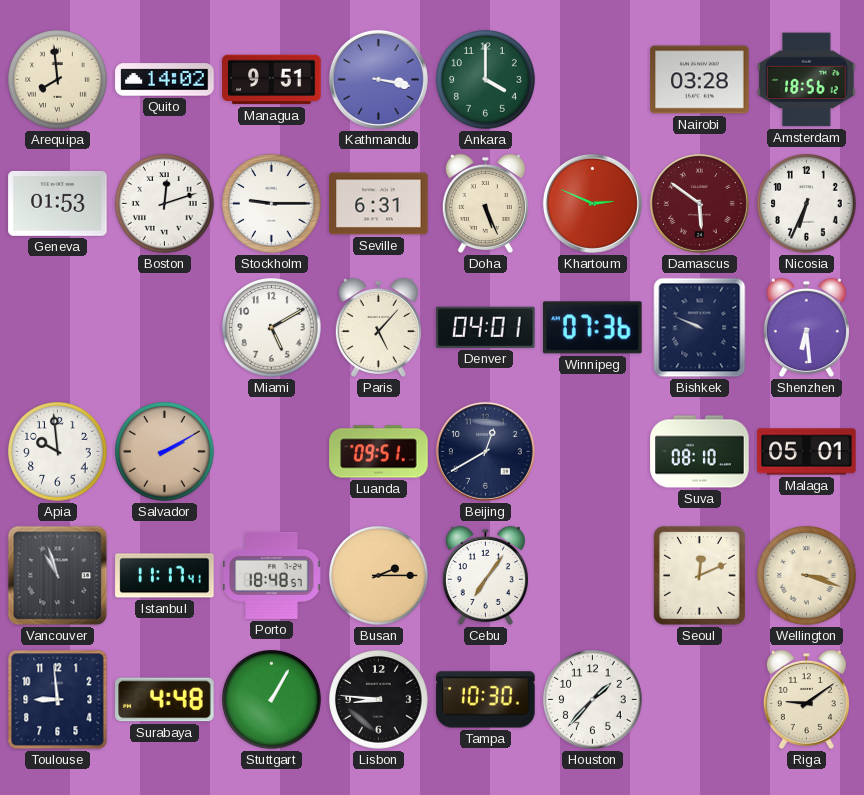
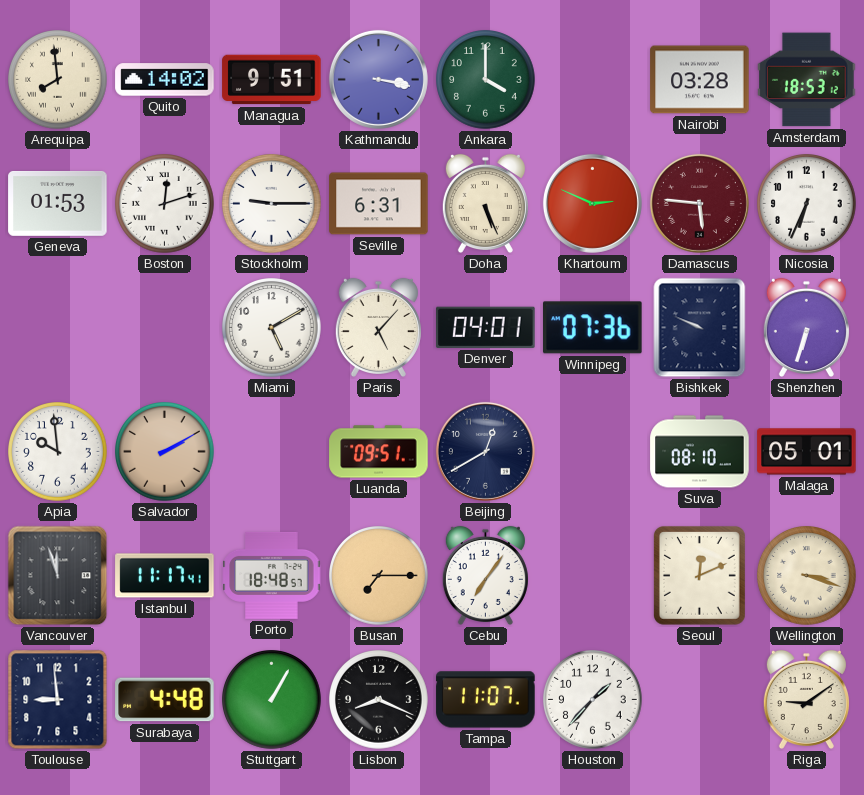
Amsterdam: 18:56 -> 18:53 (807, 80)
Damascus: 5:51 -> 5:46 (699, 203)
Shenzhen: 6:29 -> 6:33 (806, 328)
Vancouver: 10:57 -> 11:57 (58, 576)
Busan: 2:15 -> 7:15 (379, 576)
Lisbon: 8:46 -> 8:19 (379, 700)
Tampa: 10:30 -> 11:07 (486, 700)
